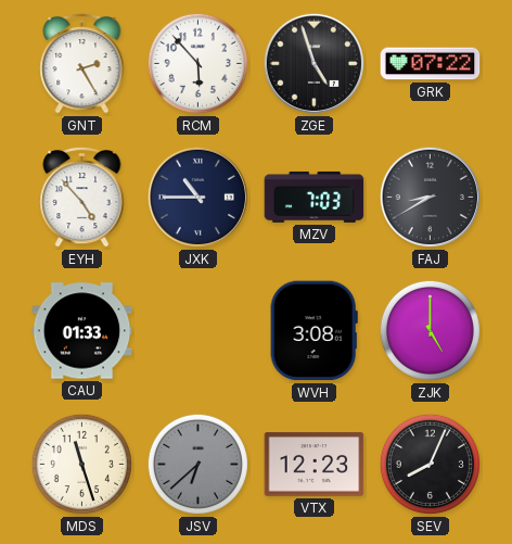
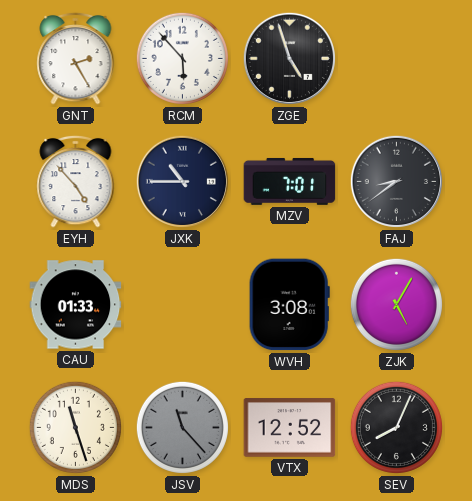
GRK: 07:22 -> none (431, 64)
MZV: 7:03 -> 7:01 (290, 181)
FAJ: 8:40 -> 8:39 (396, 181)
ZJK: 5:00 -> 5:05 (396, 304)
JSV: 6:38 -> 11:23 (182, 427)
VTX: 12:23 -> 12:52 (290, 428)
